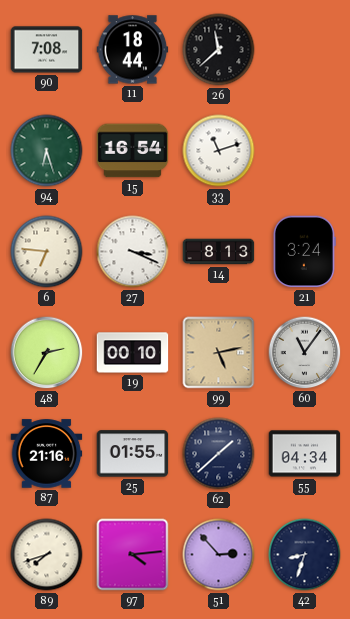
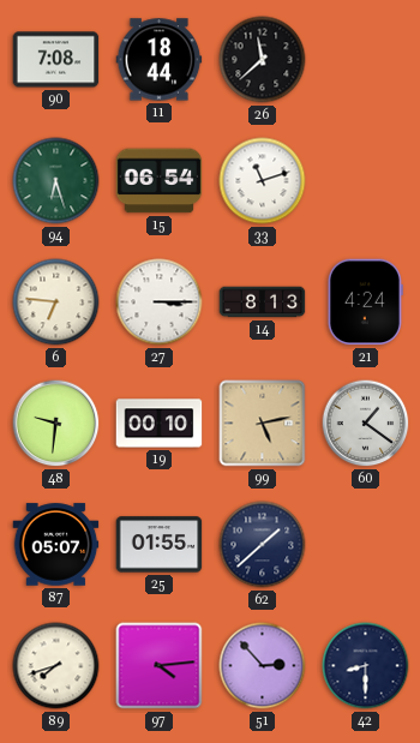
15: 16:54 -> 06:54 (160, 181)
27: 3:19 -> 3:15 (160, 302)
21: 3:24 -> 4:24 (365, 302)
48: 2:35 -> 9:31 (56, 424)
60: 11:06 -> 1:21 (366, 424)
87: 21:16 -> 05:07 (56, 545)
55: 04:34 -> none (305, 454)
42: 8:33 -> 8:30 (366, 666)
